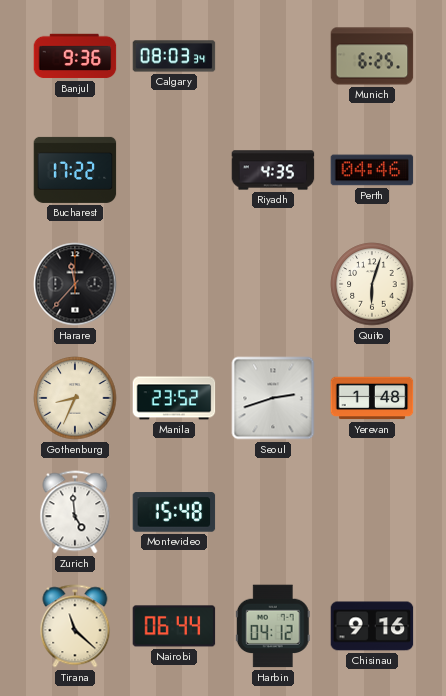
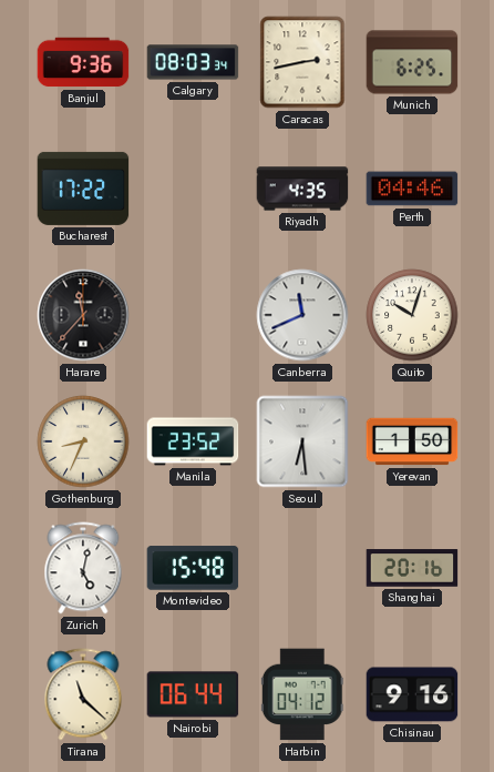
Caracas: none -> 2:43 (302, 62)
Canberra: none -> 11:41 (302, 315)
Quito: 6:03 -> 10:03 (412, 315)
Seoul: 2:42 -> 6:29 (302, 441)
Yerevan: 1:48 -> 1:50 (412, 441)
Zurich: 4:59 -> 5:02 (83, 568)
Shanghai: none -> 20:16 (412, 568)
